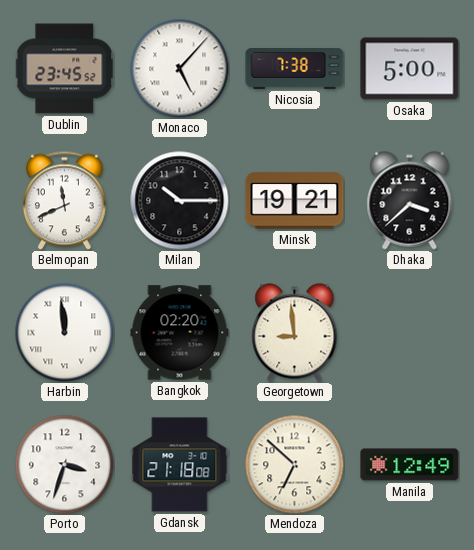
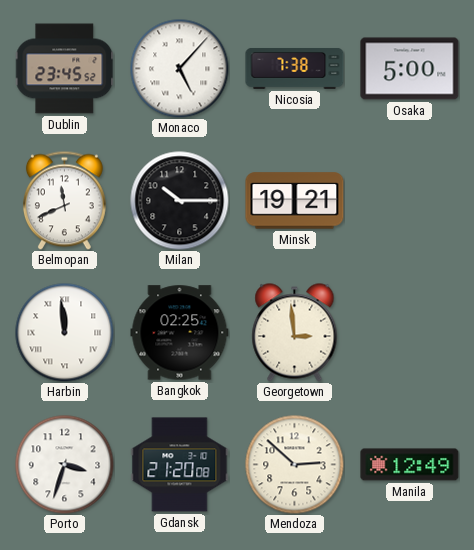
Dhaka: 3:38 -> none (410, 201)
Bangkok: 02:20 -> 02:25 (180, 333)
Georgetown: 8:59 -> 2:59 (295, 333)
Gdansk: 21:18 -> 21:20 (180, 465)
Mendoza: 6:52 -> 2:52 (295, 465)
